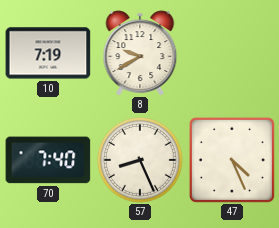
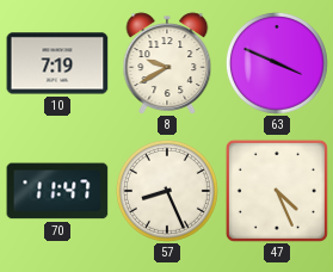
63: none -> 3:49 (277, 63)
70: 7:40 -> 11:47 (57, 191)
